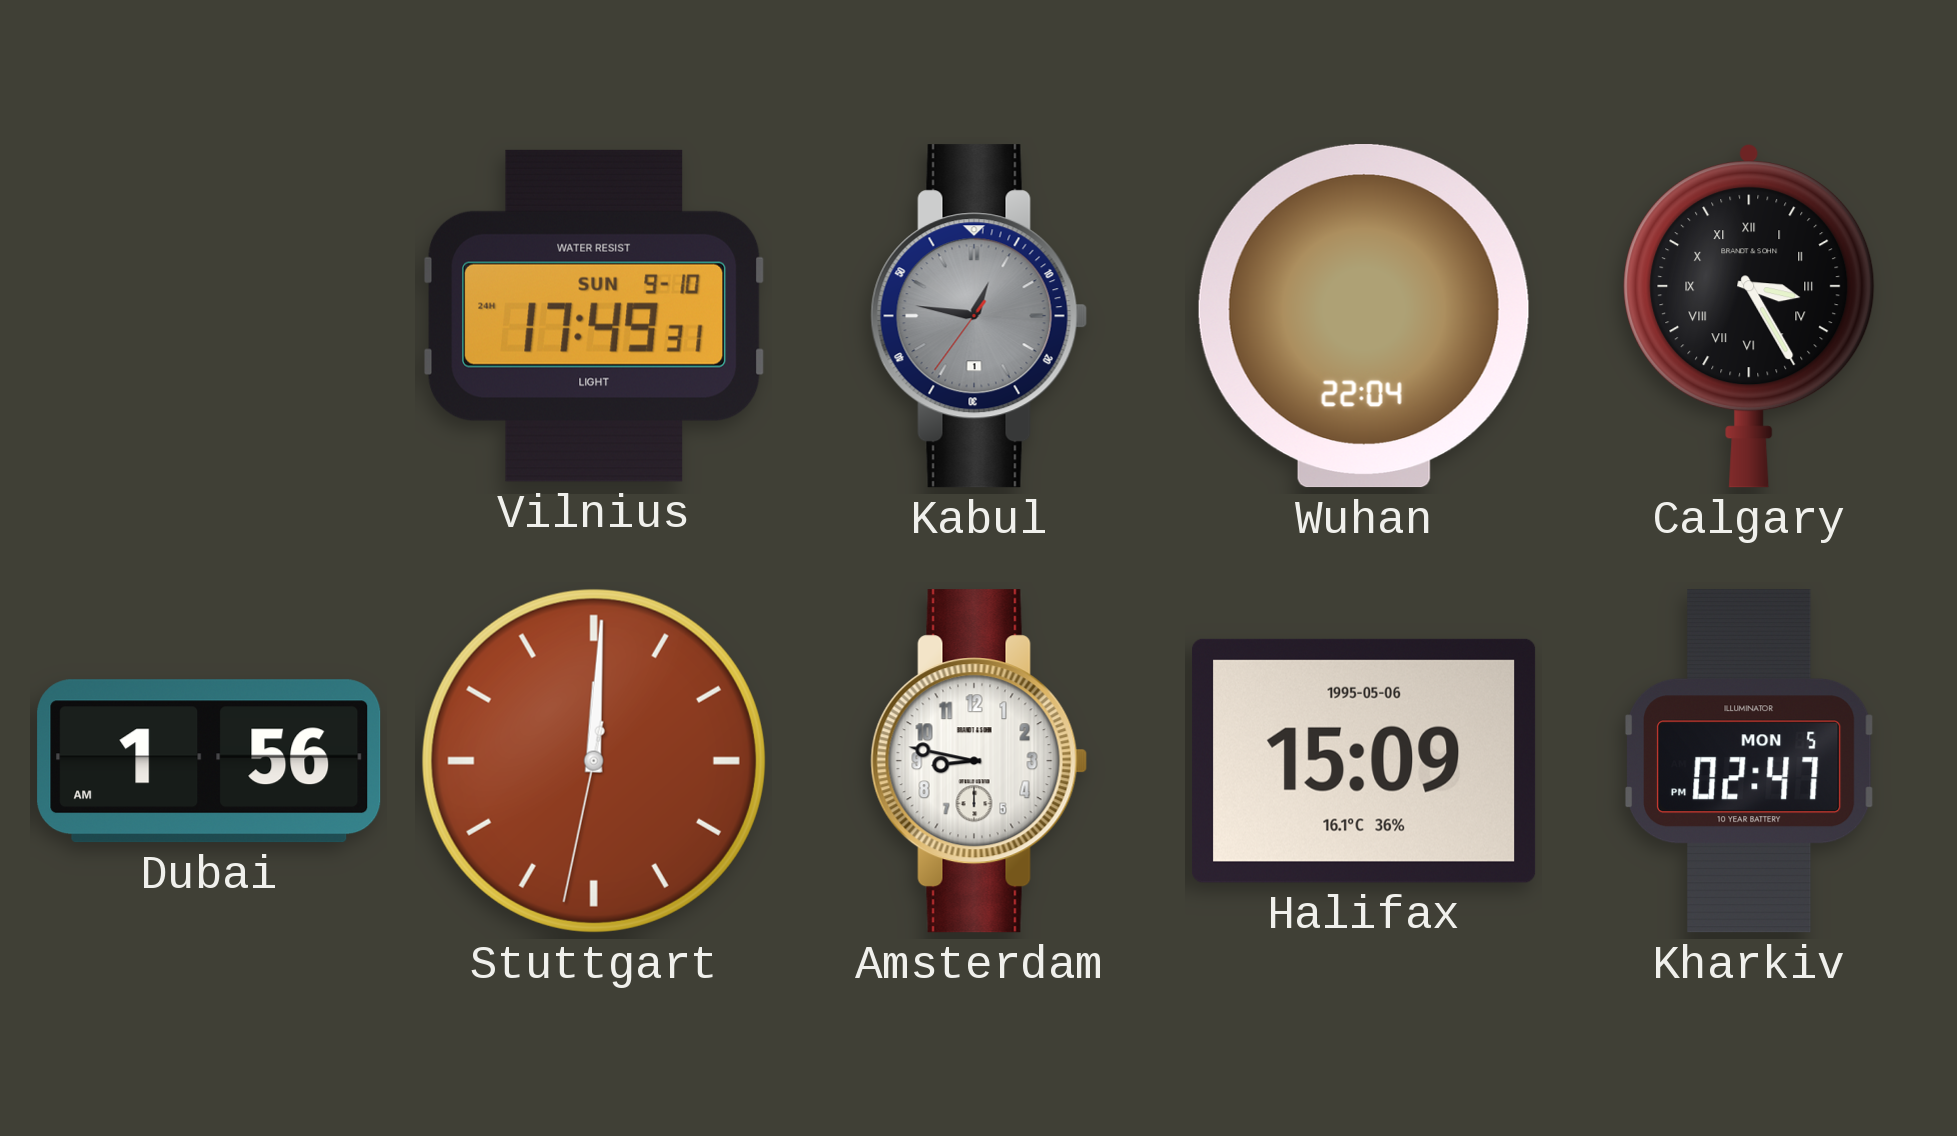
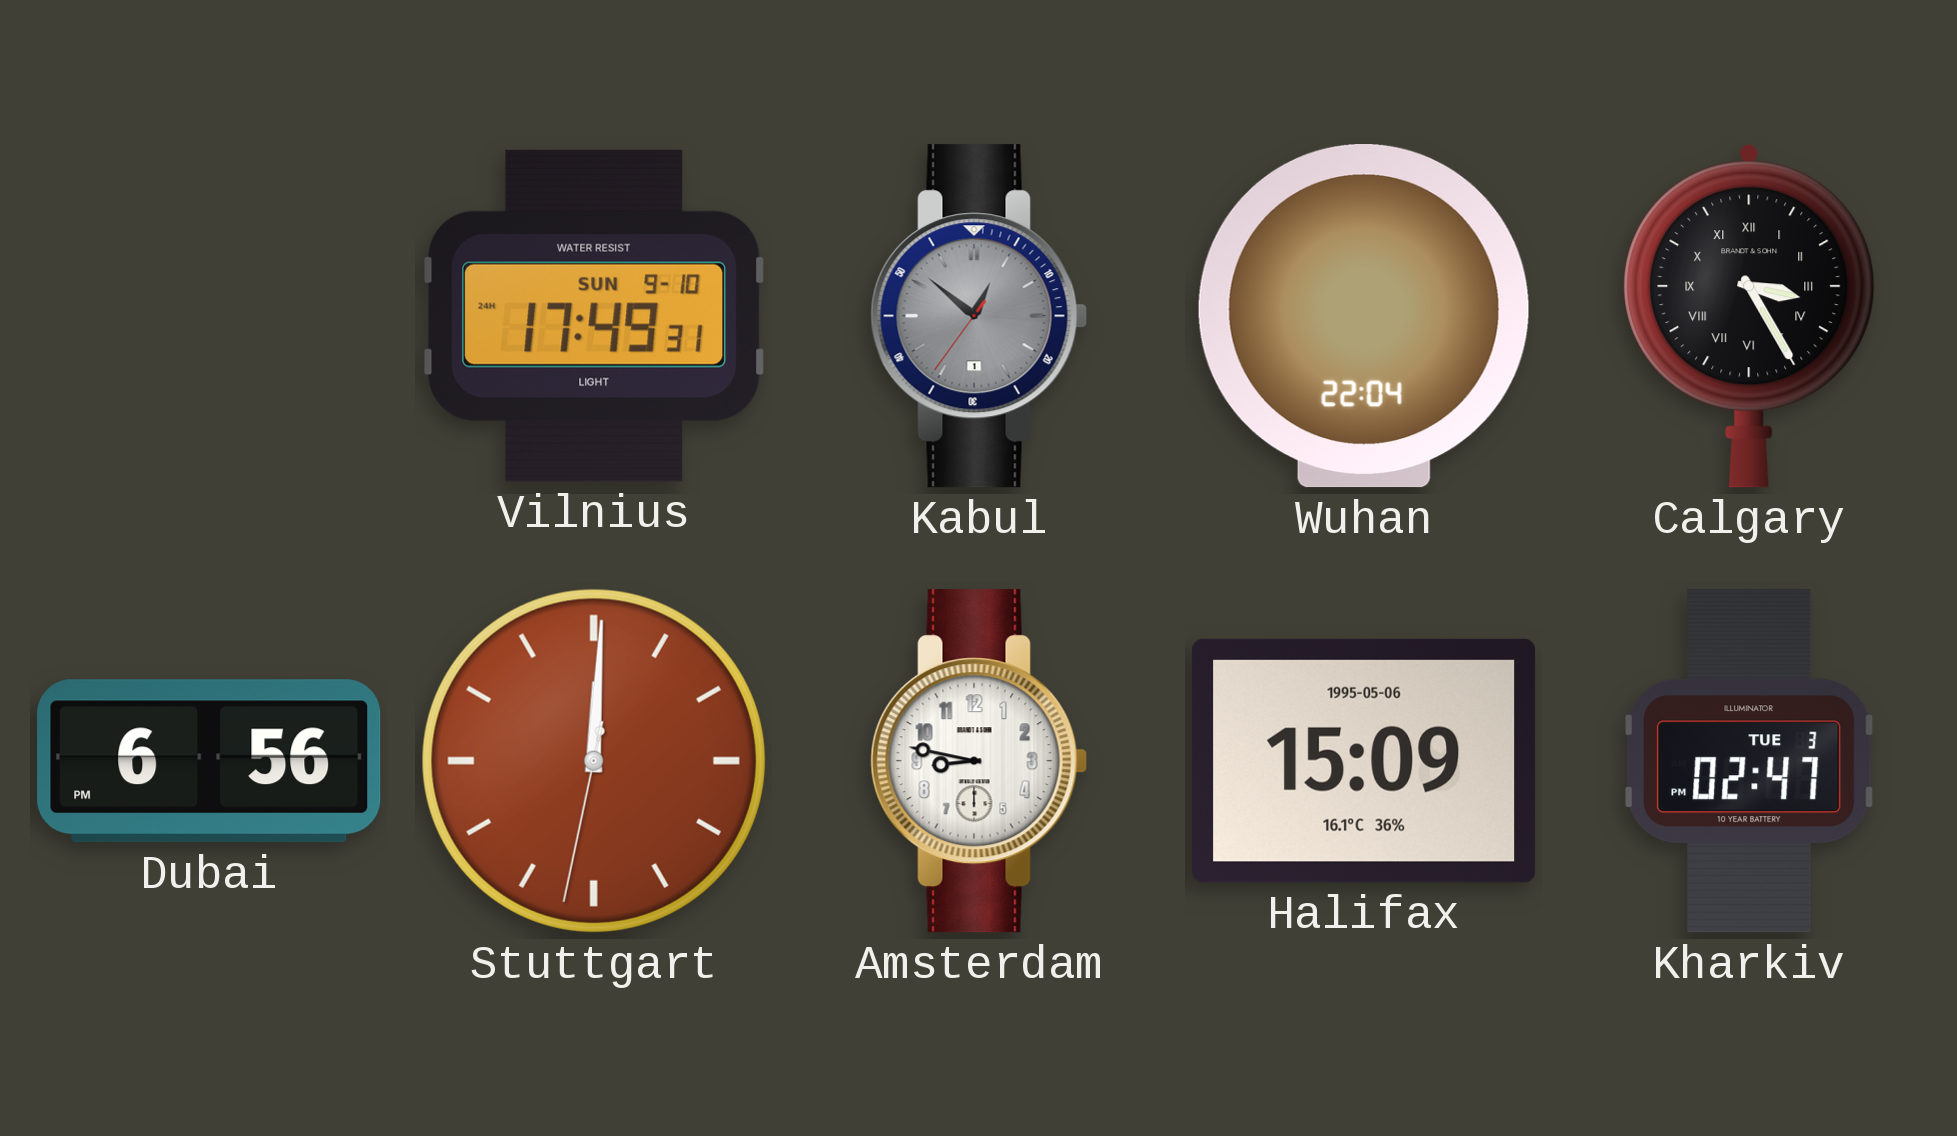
Kabul: 12:46 -> 12:51 (979, 316)
Dubai: 1:56 -> 6:56 (209, 761)
Kharkiv date: MON 5 -> TUE 3 (1750, 761)
